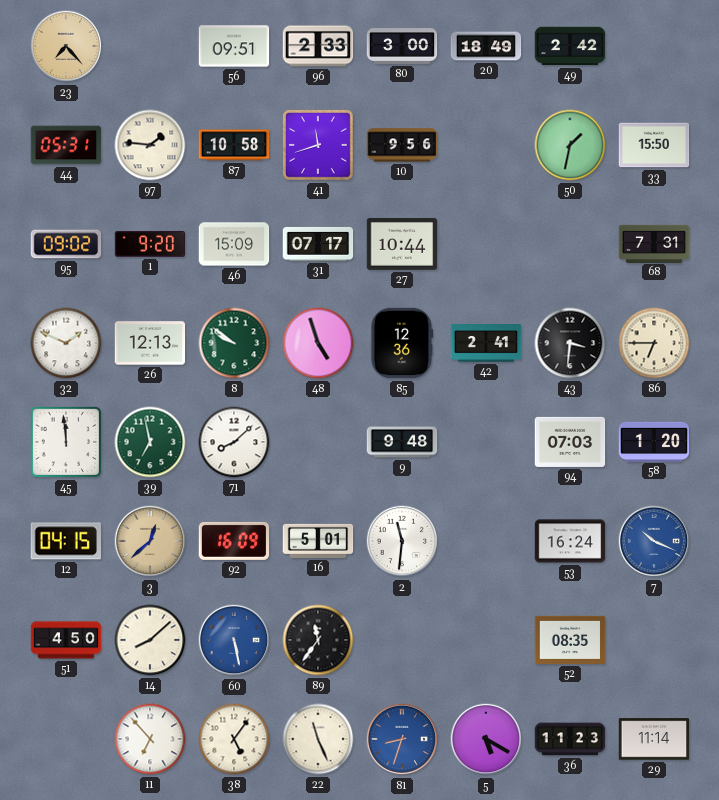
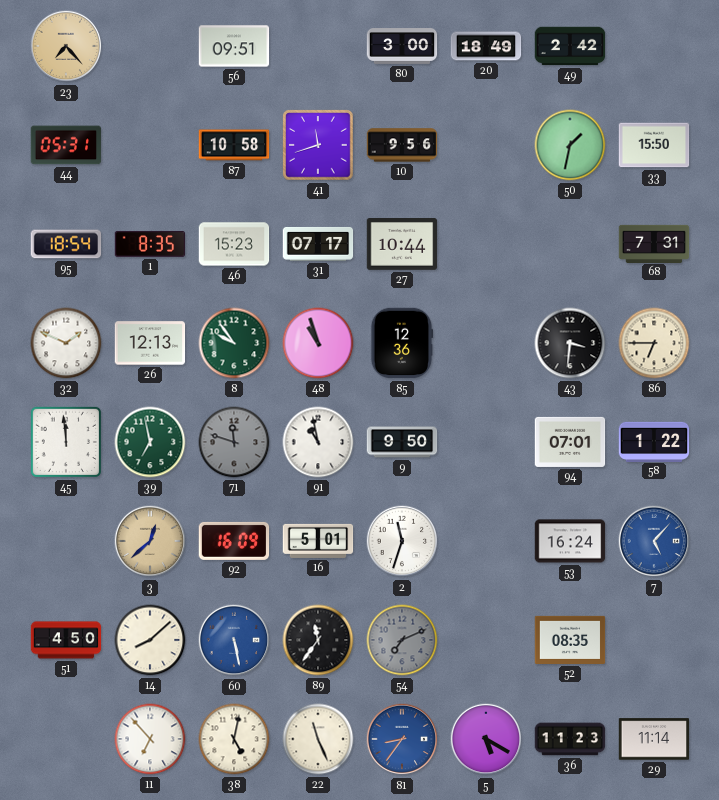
96: 2:33 -> none (318, 46)
97: 1:46 -> none (150, 145)
95: 09:02 -> 18:54 (66, 244)
1: 9:20 -> 8:35 (150, 244)
46: 15:09 -> 15:23 (234, 244)
8: 9:51 -> 9:54 (234, 343)
48: 4:57 -> 10:57 (318, 343)
42: 2:41 -> none (486, 343)
71: 8:08 -> 11:48 (234, 442)
71 dial: white -> grey (234, 442)
91: none -> 10:58 (318, 442)
9: 9:48 -> 9:50 (402, 442)
94: 07:03 -> 07:01 (570, 442)
58: 1:20 -> 1:22 (654, 441)
12: 04:15 -> none (65, 541)
2: 11:31 -> 11:33 (402, 541)
7: 10:19 -> 5:07 (654, 541)
54: none -> 7:11 (402, 640)
38: 5:06 -> 5:02 (234, 739)
81: 8:33 -> 8:36 (402, 739)
